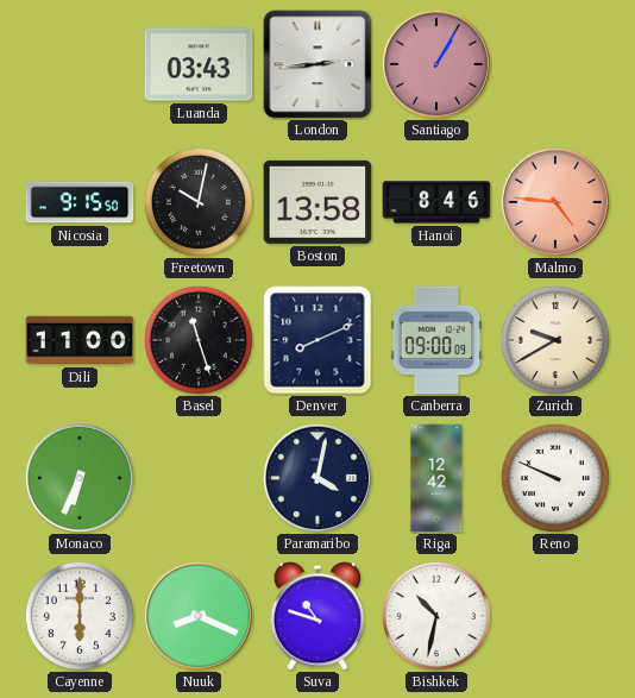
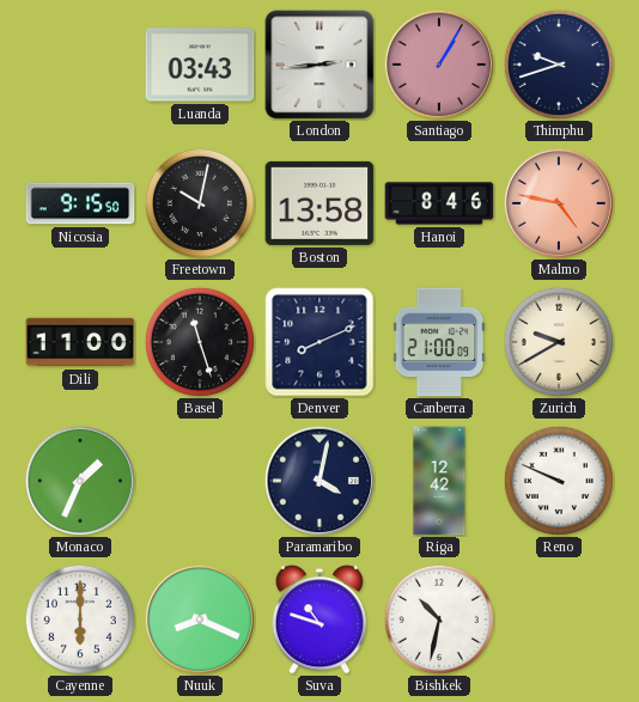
Thimphu: none -> 9:42 (559, 65)
Malmo: 4:46 -> 4:47 (559, 203)
Canberra: 09:00 -> 21:00 (439, 342)
Monaco: 6:34 -> 1:34 (80, 481)
